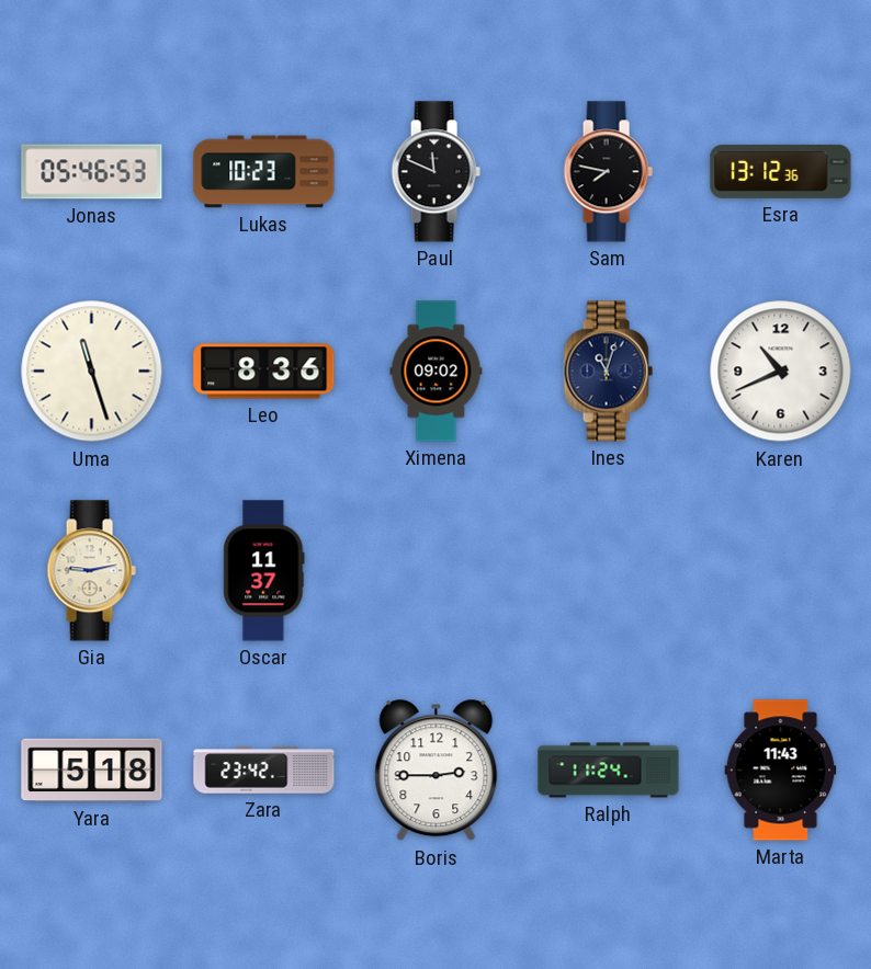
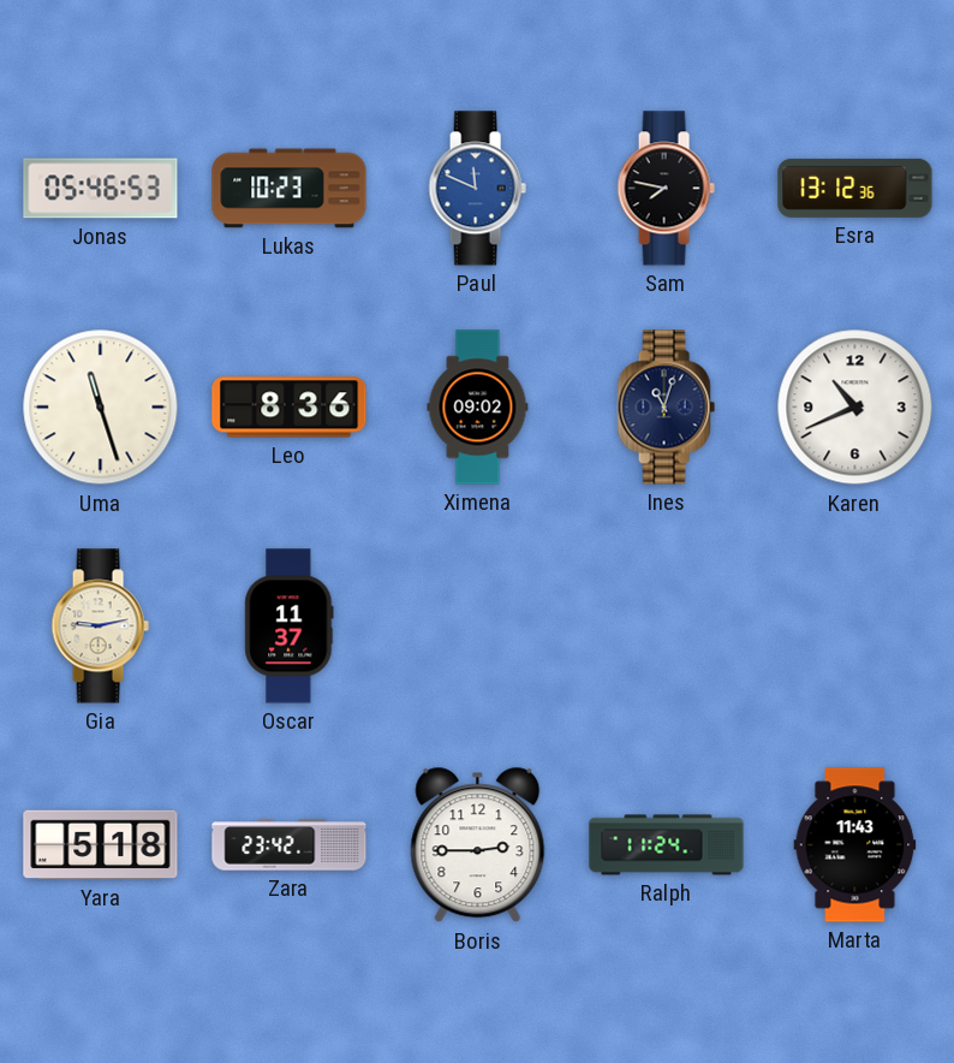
Paul dial: black -> blue (477, 189)
